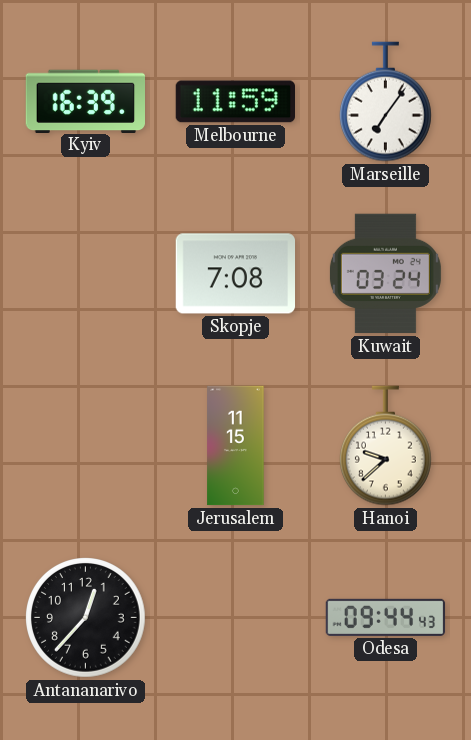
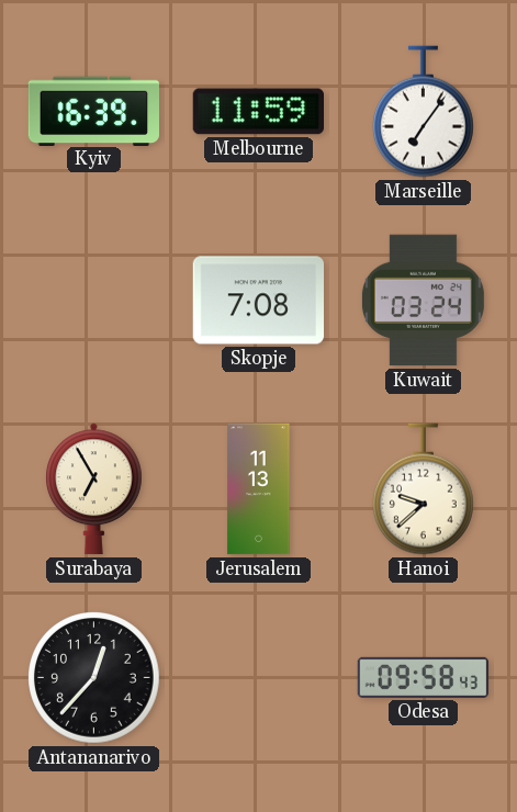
Surabaya: none -> 6:55 (94, 489)
Jerusalem: 11:15 -> 11:13 (259, 489)
Odesa: 09:44 -> 09:58 (424, 677)
